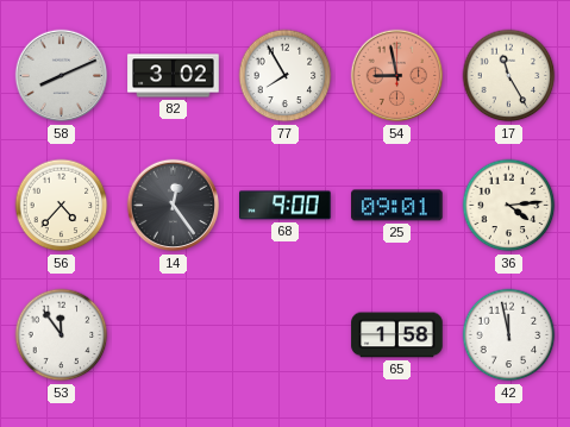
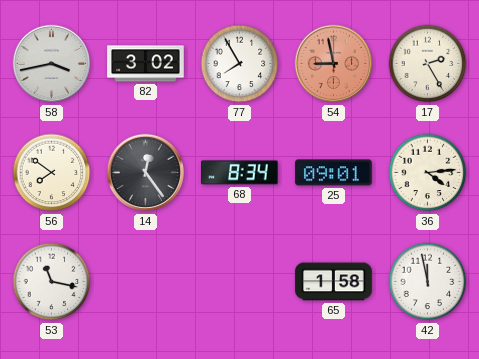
58: 8:11 -> 3:43 (52, 64)
17: 11:25 -> 2:25 (428, 64)
56: 4:37 -> 7:51 (52, 173)
68: 9:00 -> 8:34 (240, 173)
53: 11:54 -> 11:17 (52, 282)
